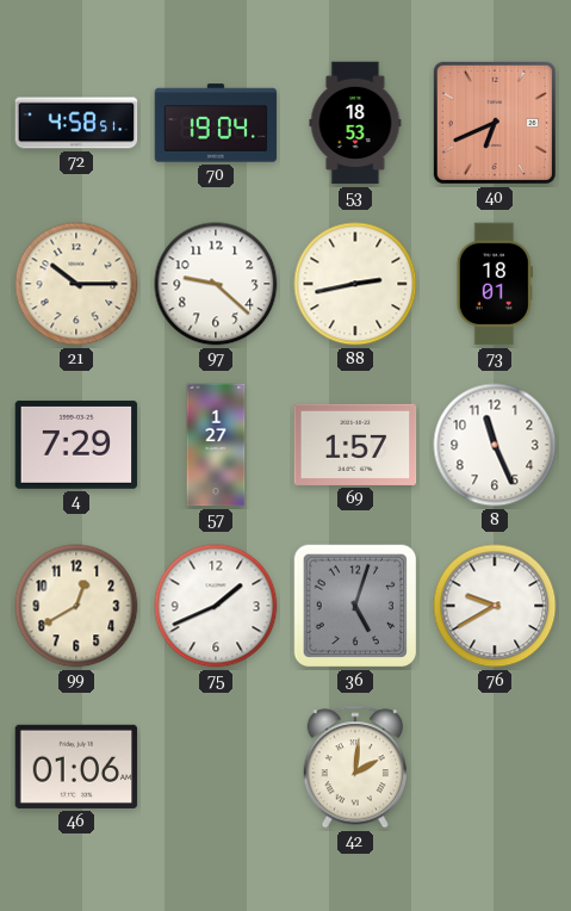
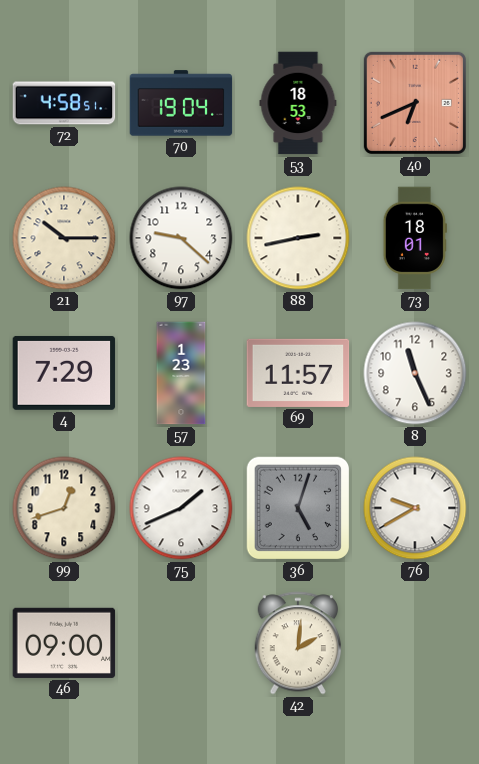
57: 1:27 -> 1:23 (181, 373)
69: 1:57 -> 11:57 (298, 373)
99: 12:40 -> 12:42 (64, 508)
46: 01:06 -> 09:00 (64, 643)
